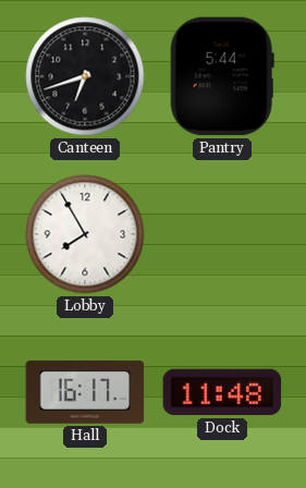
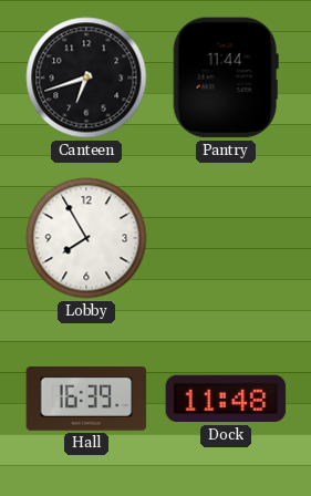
Pantry: 5:44 -> 11:44 (226, 77)
Hall: 16:17 -> 16:39 (86, 400)
